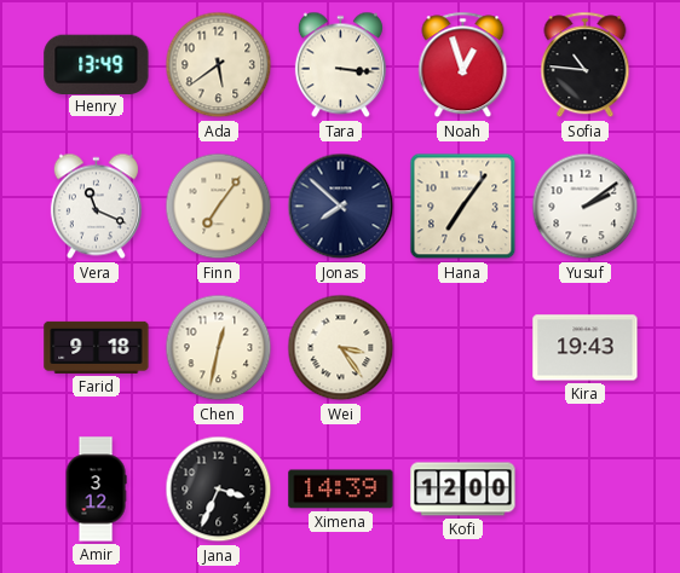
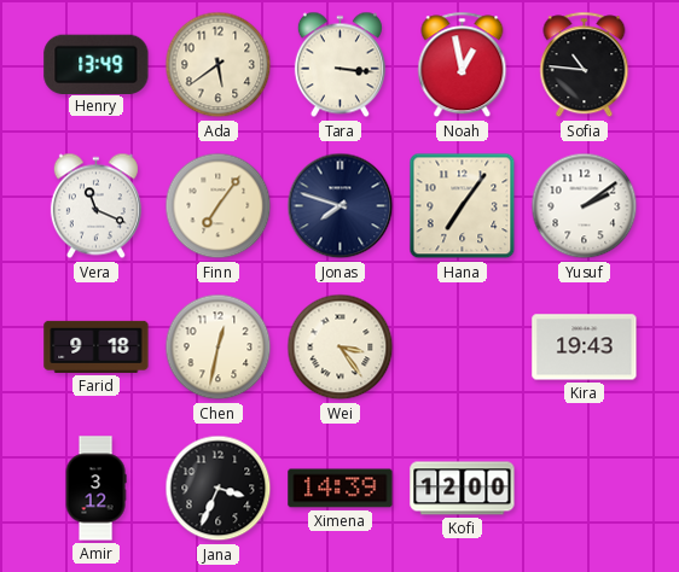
Noah: 12:57 -> 12:58 (463, 65)
Jonas: 7:52 -> 7:48 (341, 206)
